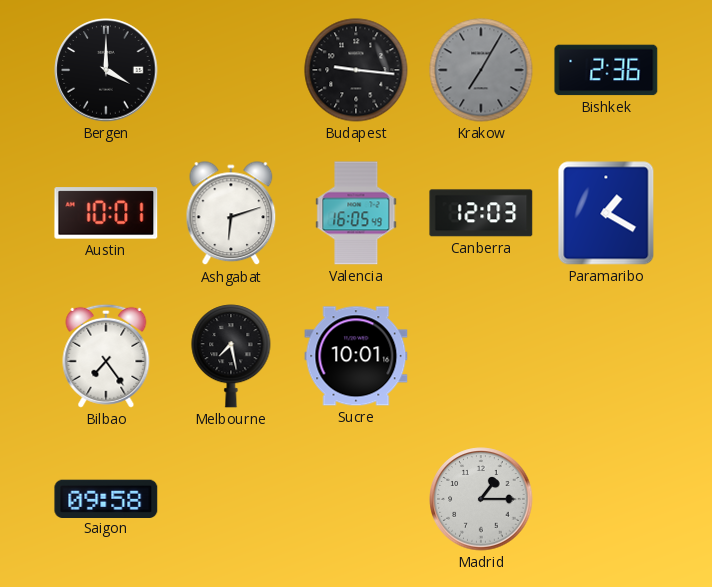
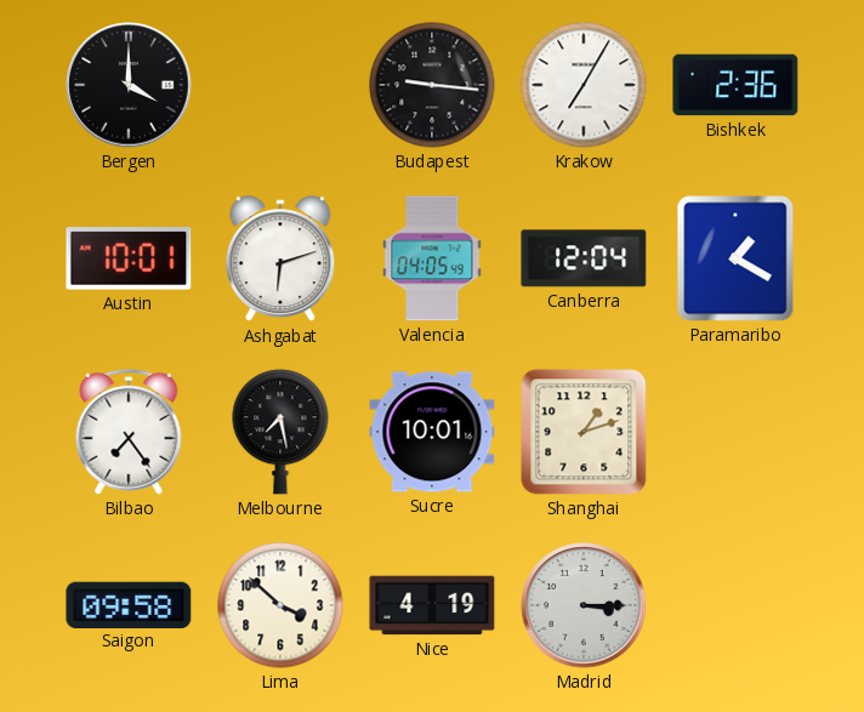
Krakow dial: grey -> white (584, 85)
Valencia: 16:05 -> 04:05 (432, 258)
Canberra: 12:03 -> 12:04 (584, 258)
Shanghai: none -> 1:12 (584, 432)
Lima: none -> 3:52 (280, 605)
Nice: none -> 4:19 (432, 605)
Madrid: 1:15 -> 3:15 (584, 605)
